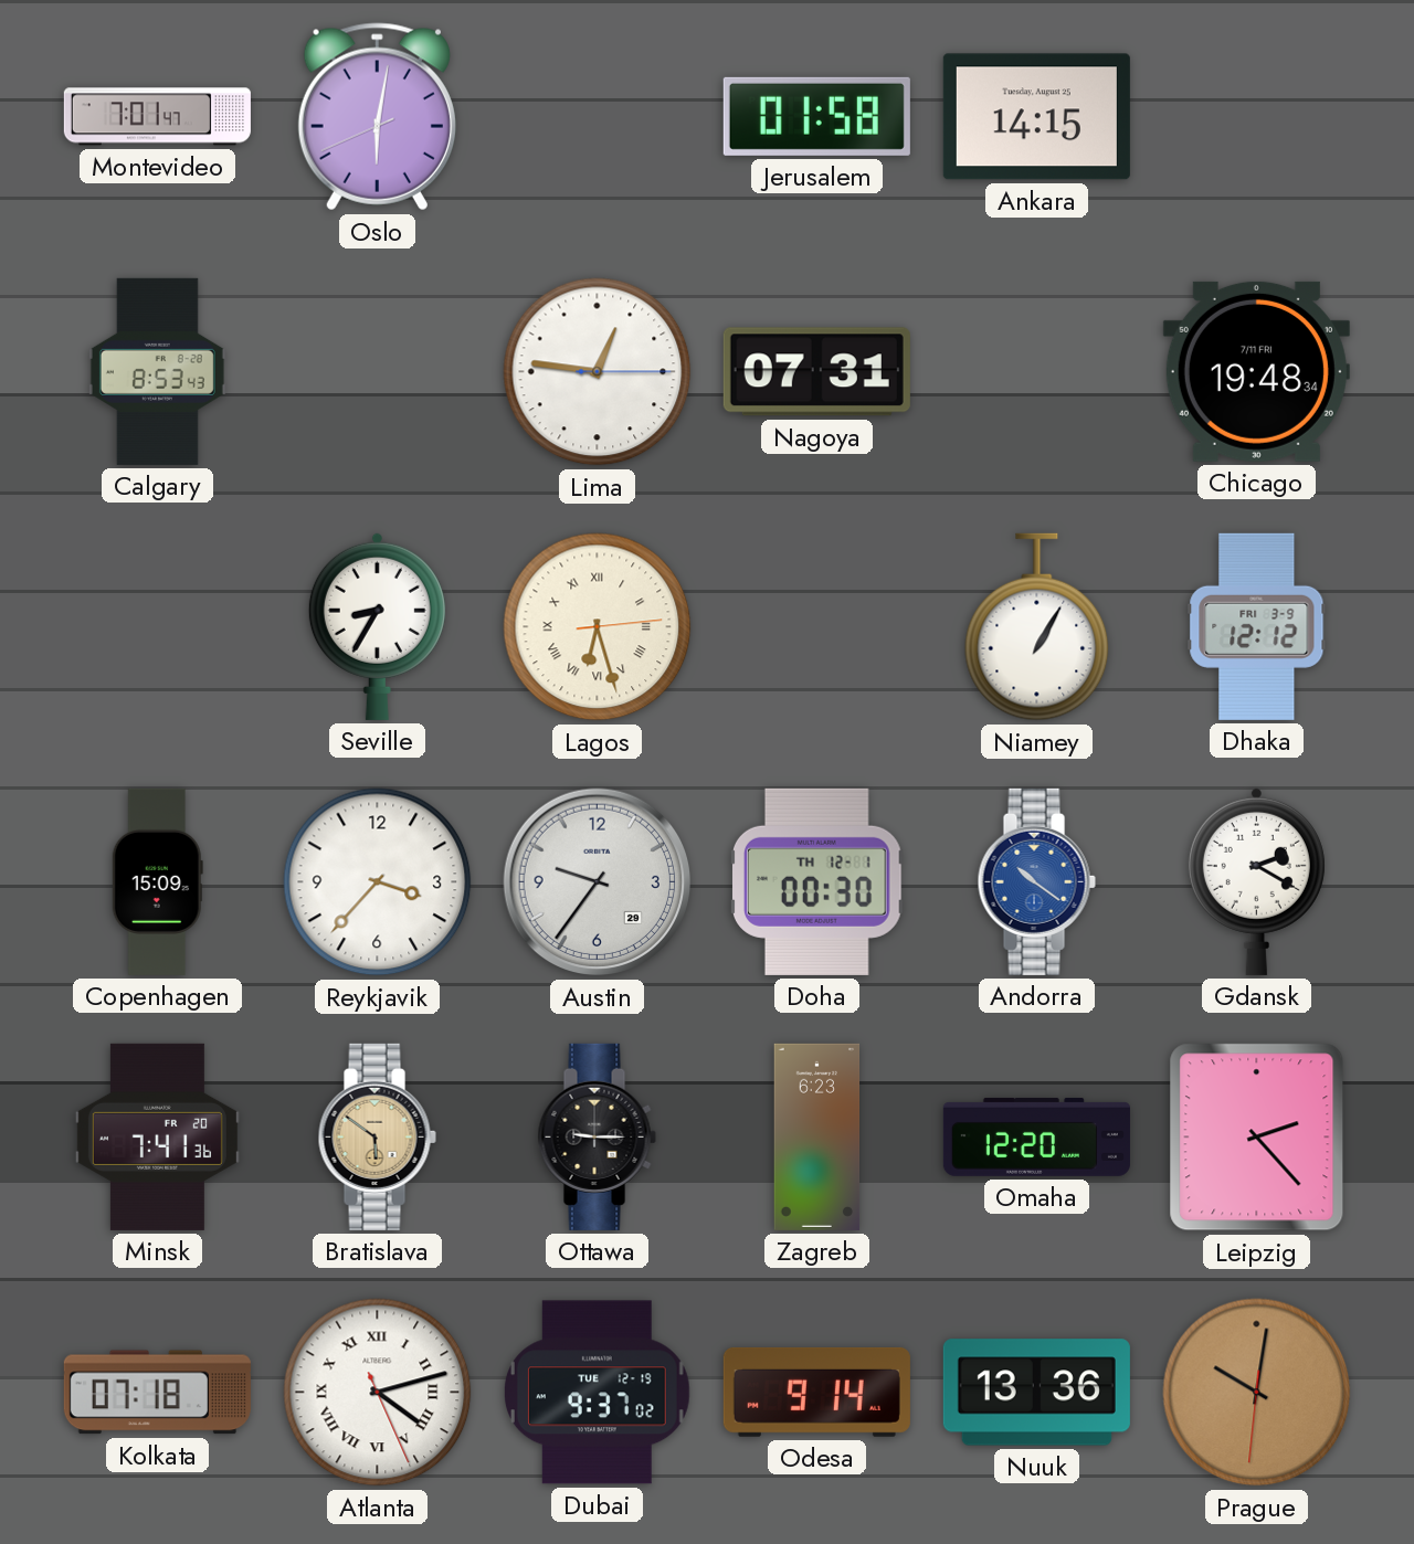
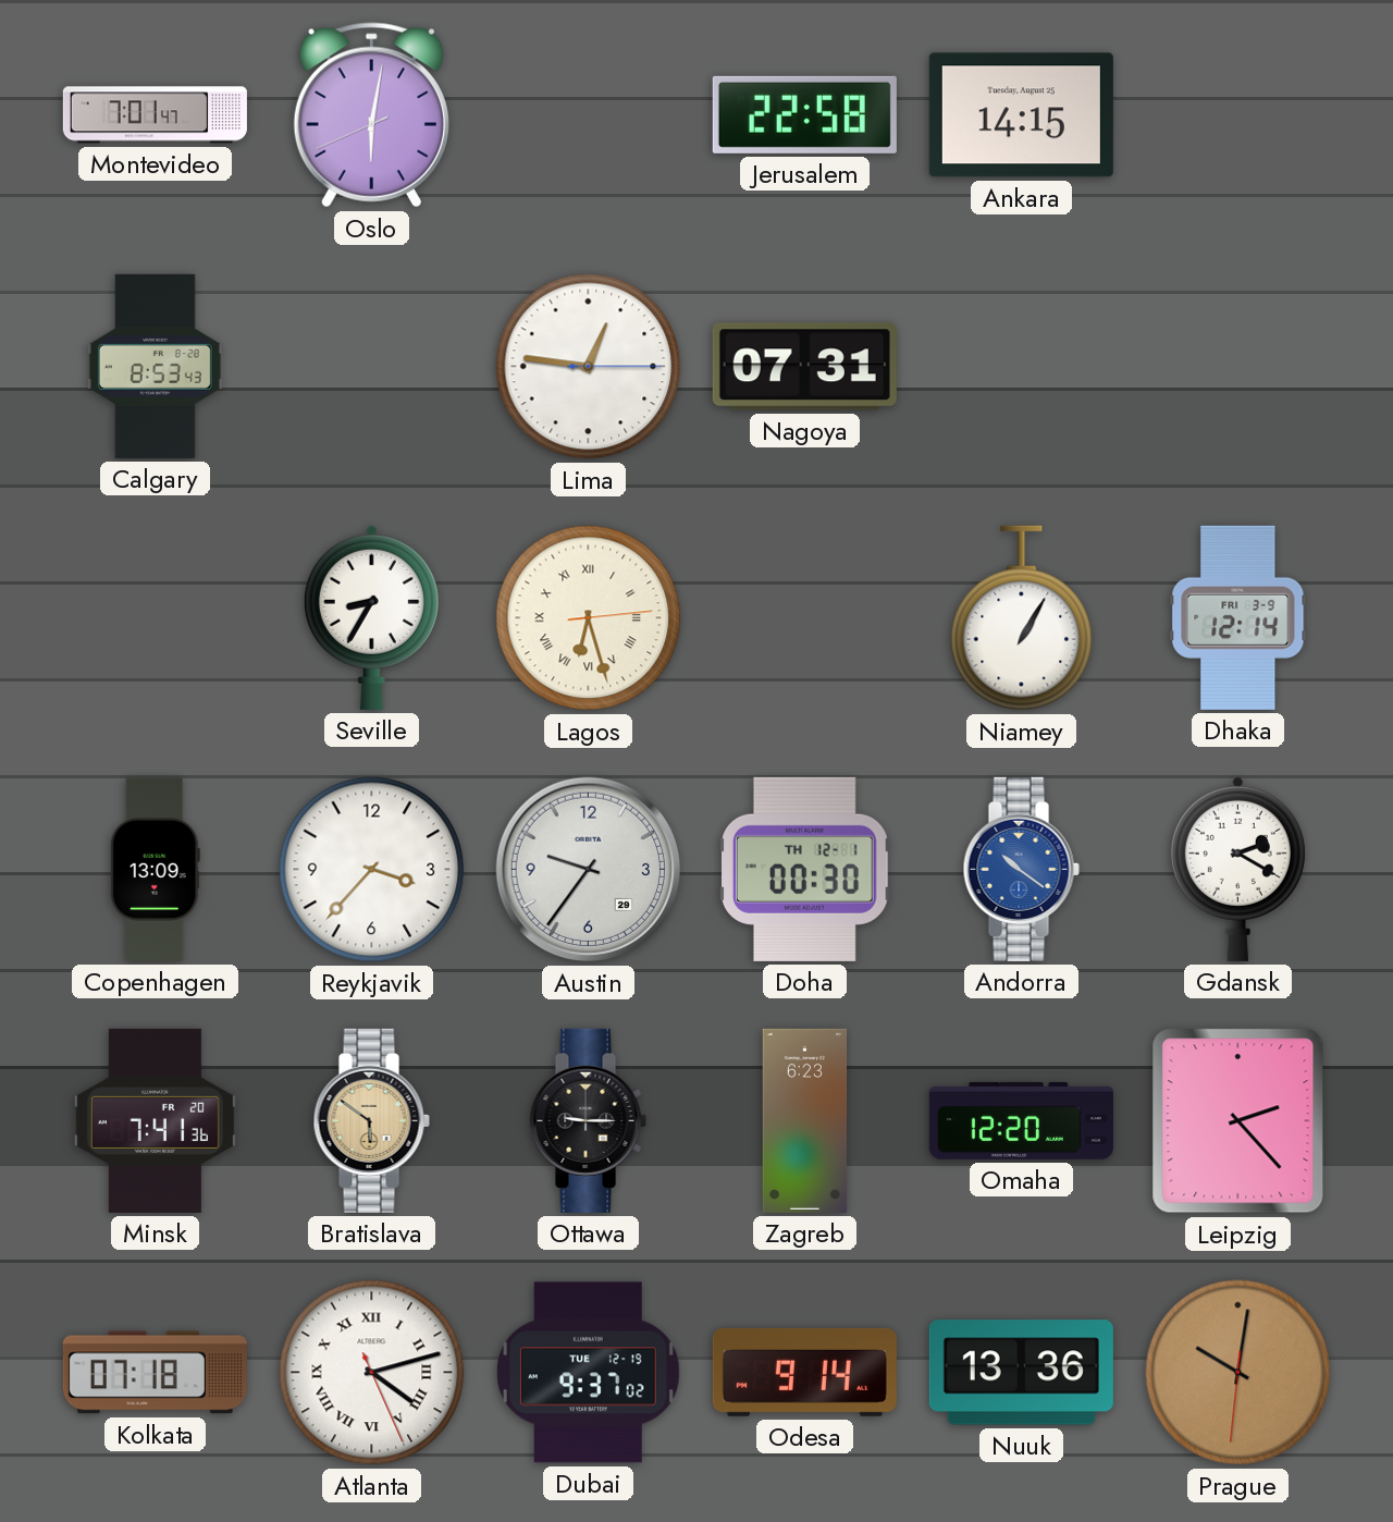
Jerusalem: 01:58 -> 22:58 (804, 114)
Chicago: 19:48 -> none (1256, 371)
Dhaka: 12:12 -> 12:14 (1238, 617)
Copenhagen: 15:09 -> 13:09 (155, 869)
